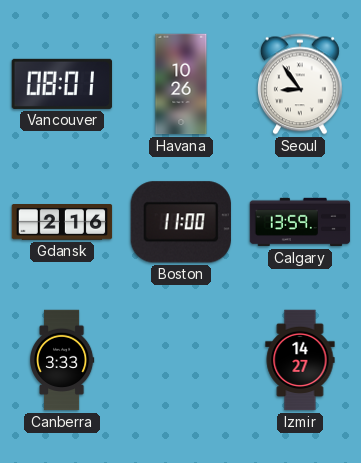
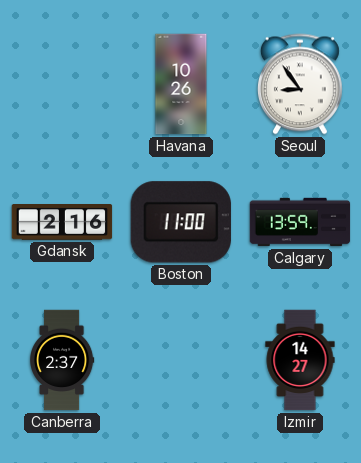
Vancouver: 08:01 -> none (62, 84)
Canberra: 3:33 -> 2:37 (62, 360)
